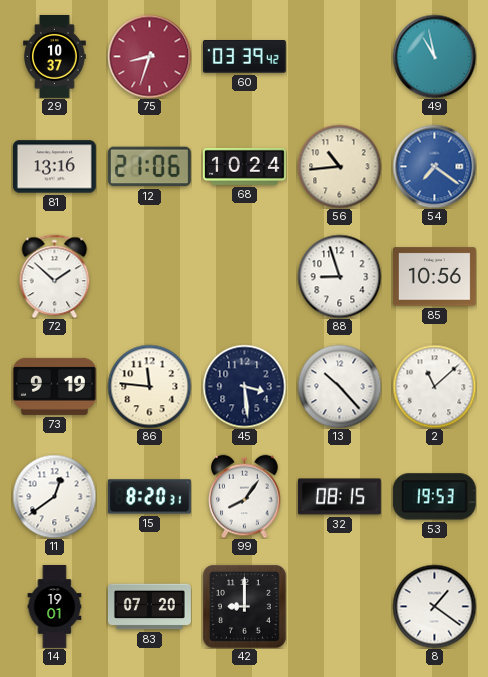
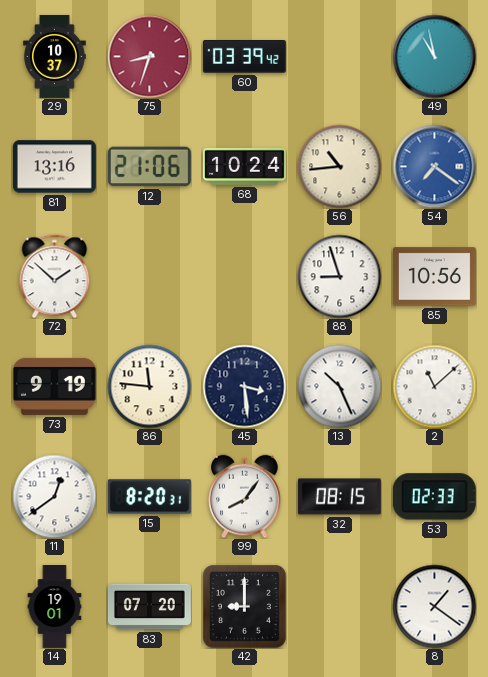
13: 10:23 -> 10:26 (339, 386)
53: 19:53 -> 02:33 (434, 497)
